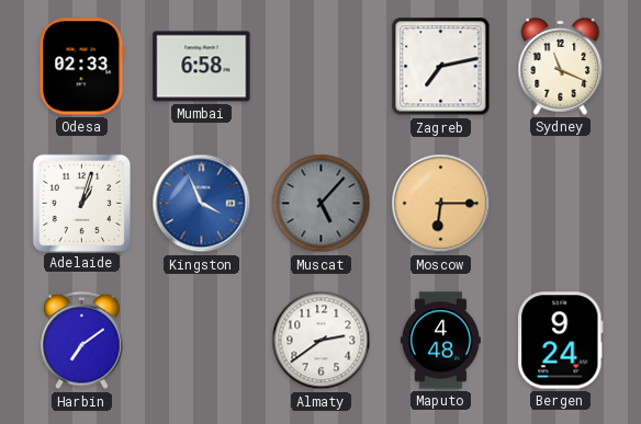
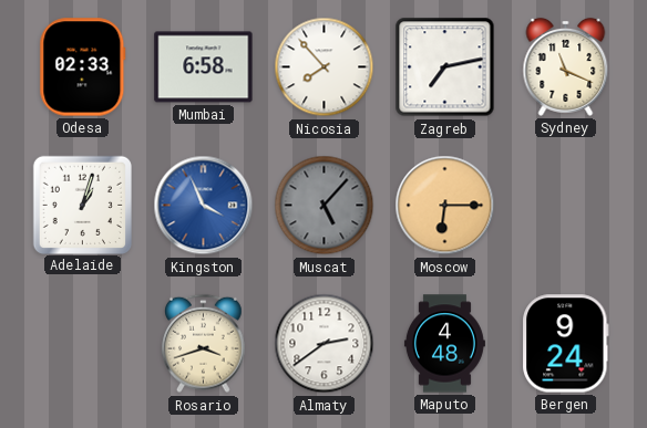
Nicosia: none -> 7:53 (325, 67)
Harbin: 7:09 -> none (82, 341)
Rosario: none -> 3:42 (204, 344)
